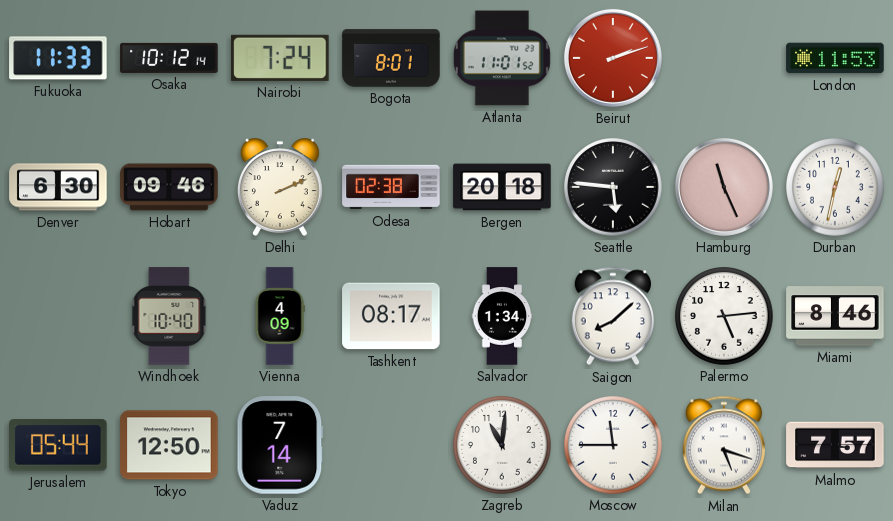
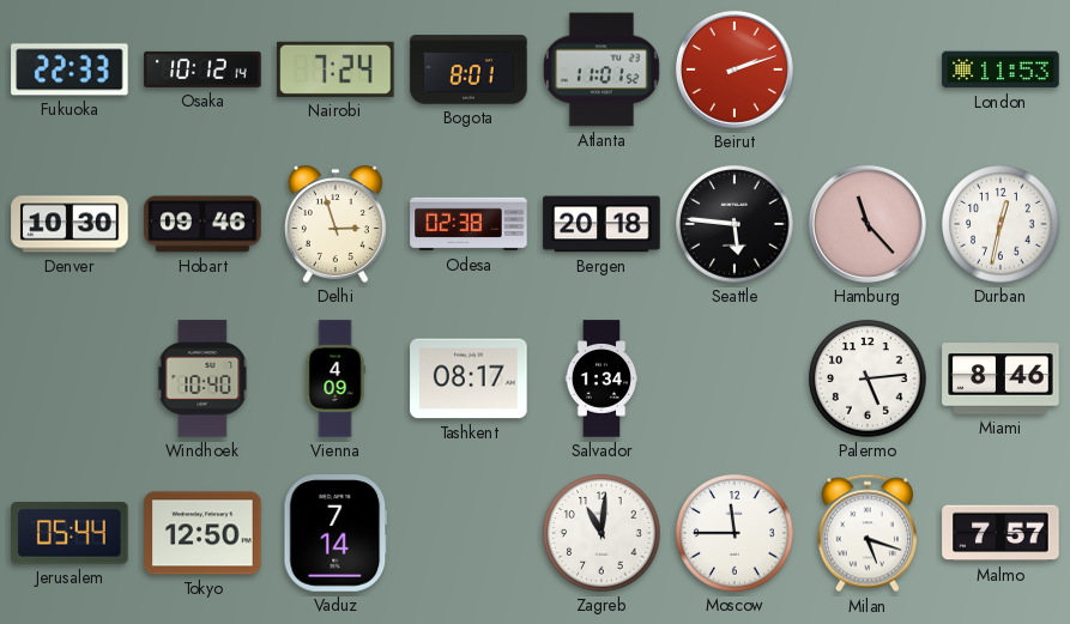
Fukuoka: 11:33 -> 22:33 (69, 69)
Denver: 6:30 -> 10:30 (69, 224)
Delhi: 2:11 -> 2:57 (335, 224)
Hamburg: 11:26 -> 11:23 (868, 224)
Saigon: 8:08 -> none (613, 316)
